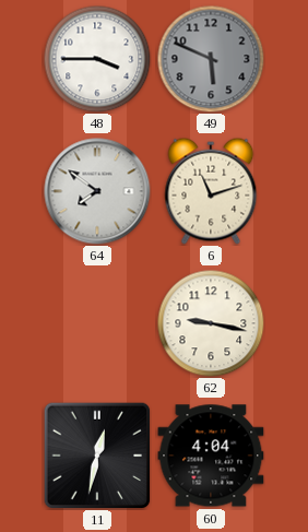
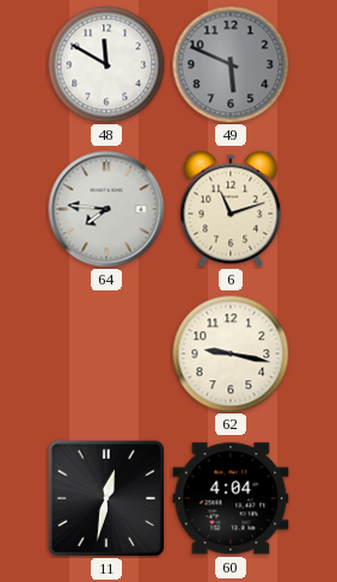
48: 3:45 -> 11:50 (106, 65)
64: 7:51 -> 7:46 (106, 209)
